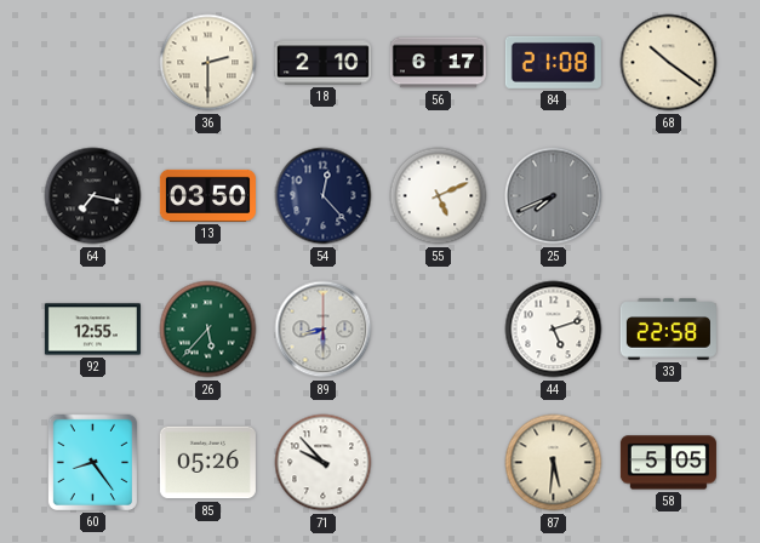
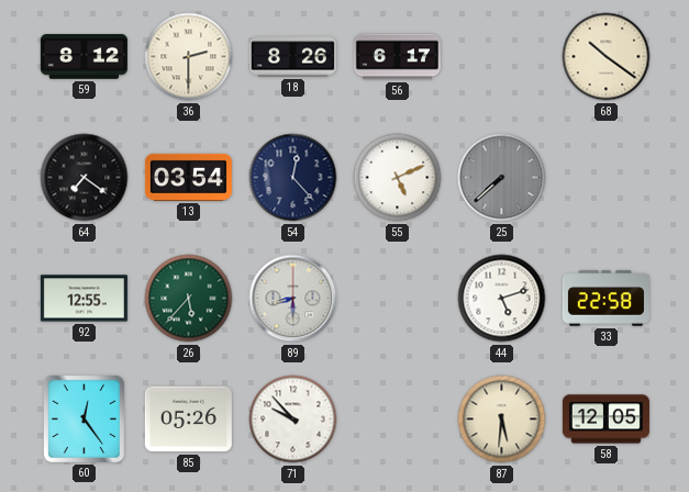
59: none -> 8:12 (84, 57)
18: 2:10 -> 8:26 (292, 57)
84: 21:08 -> none (553, 62)
64: 7:17 -> 7:21 (85, 178)
13: 03:50 -> 03:54 (188, 177)
25: 7:41 -> 7:38 (502, 178)
60: 8:24 -> 12:24 (84, 418)
58: 5:05 -> 12:05 (605, 420)
